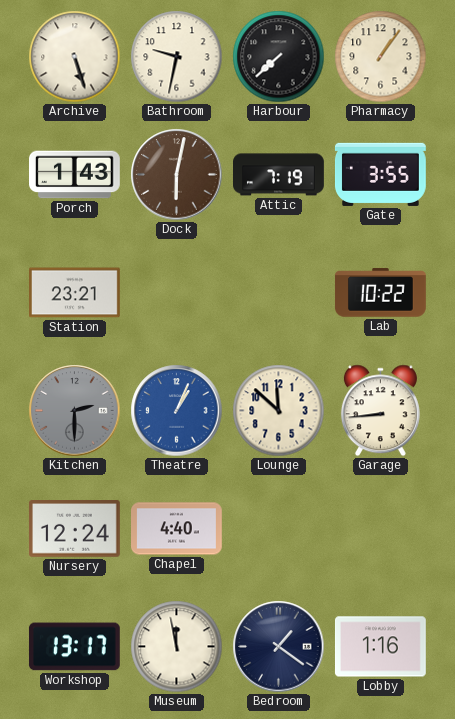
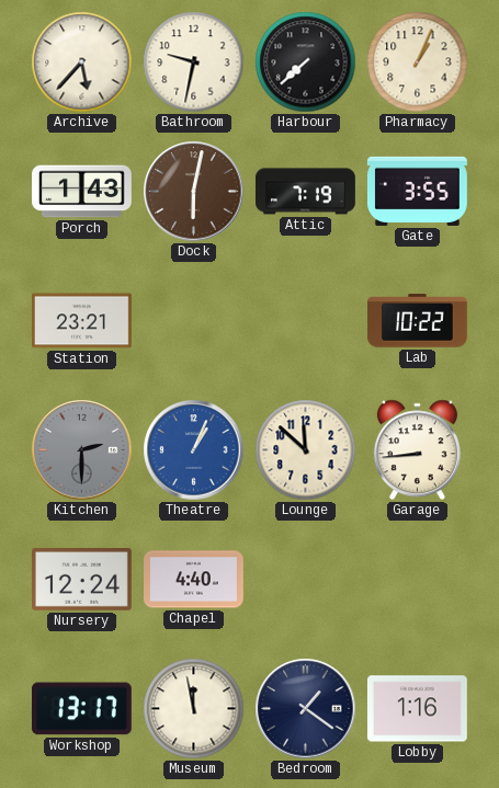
Archive: 5:27 -> 5:37 (82, 62)
Pharmacy: 1:06 -> 1:04 (418, 62)
